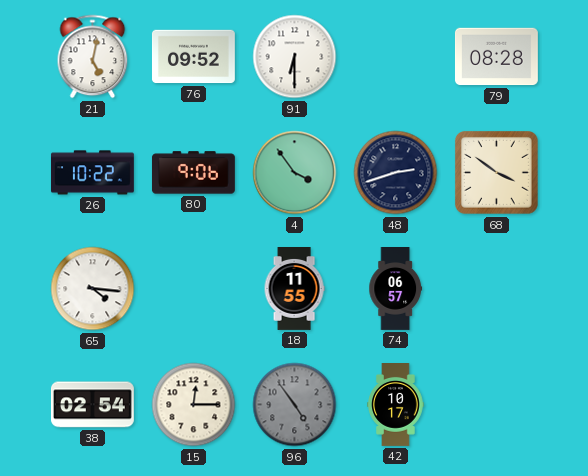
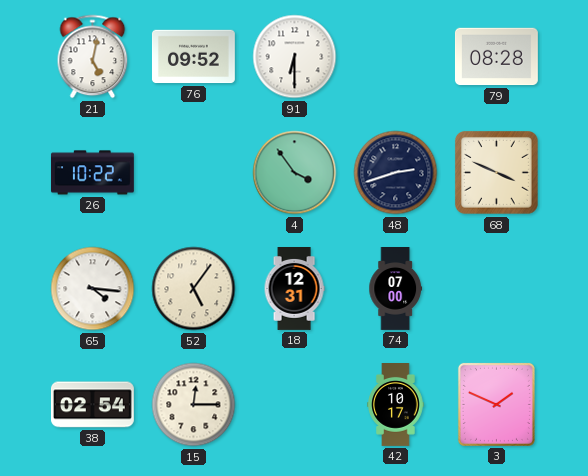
80: 9:06 -> none (193, 173)
68: 3:51 -> 3:49 (496, 172)
52: none -> 5:06 (194, 289)
18: 11:55 -> 12:31 (294, 289)
74: 06:57 -> 07:00 (396, 289)
96: 4:54 -> none (295, 405)
3: none -> 1:49 (496, 404)
